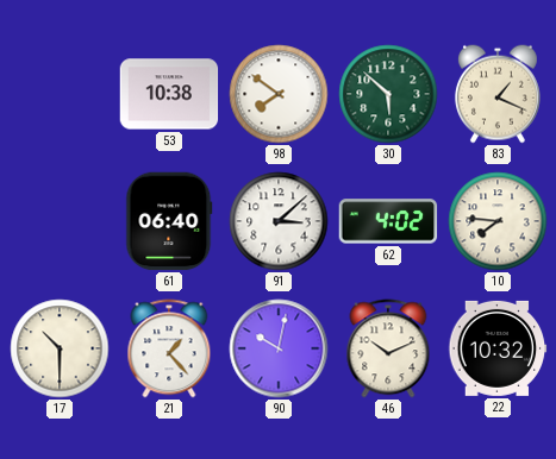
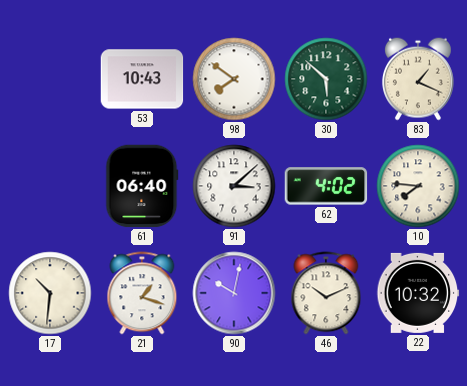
53: 10:38 -> 10:43 (142, 79)
17: 10:30 -> 10:31 (50, 293)
21: 1:23 -> 1:18 (142, 293)
